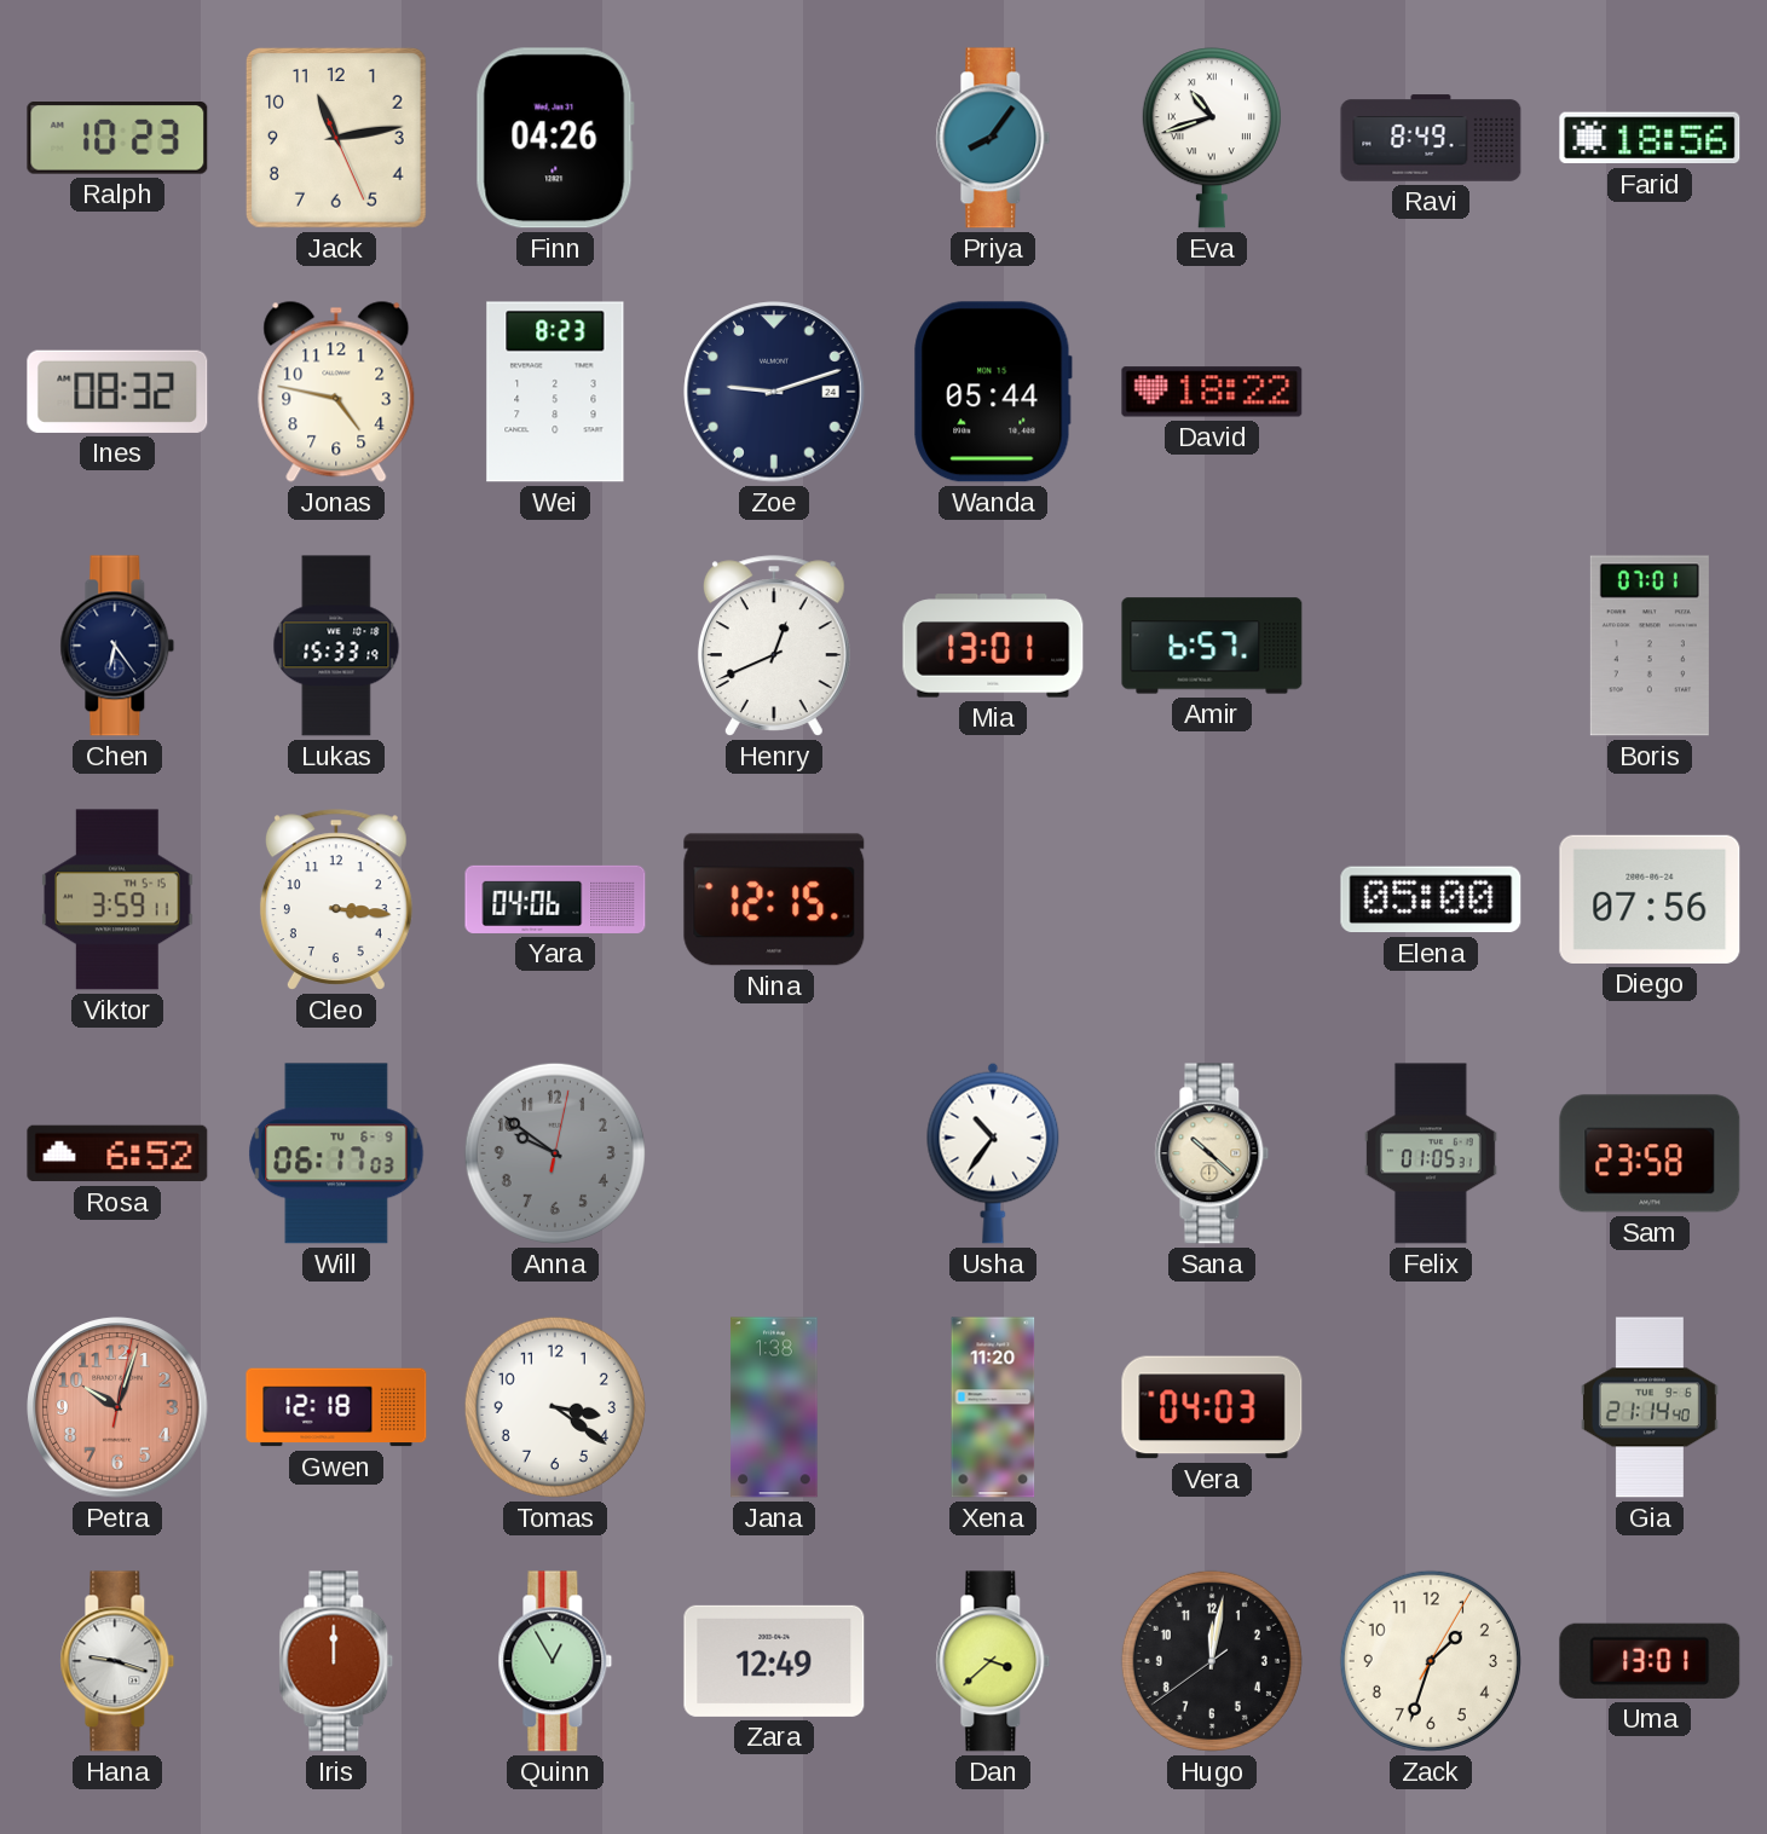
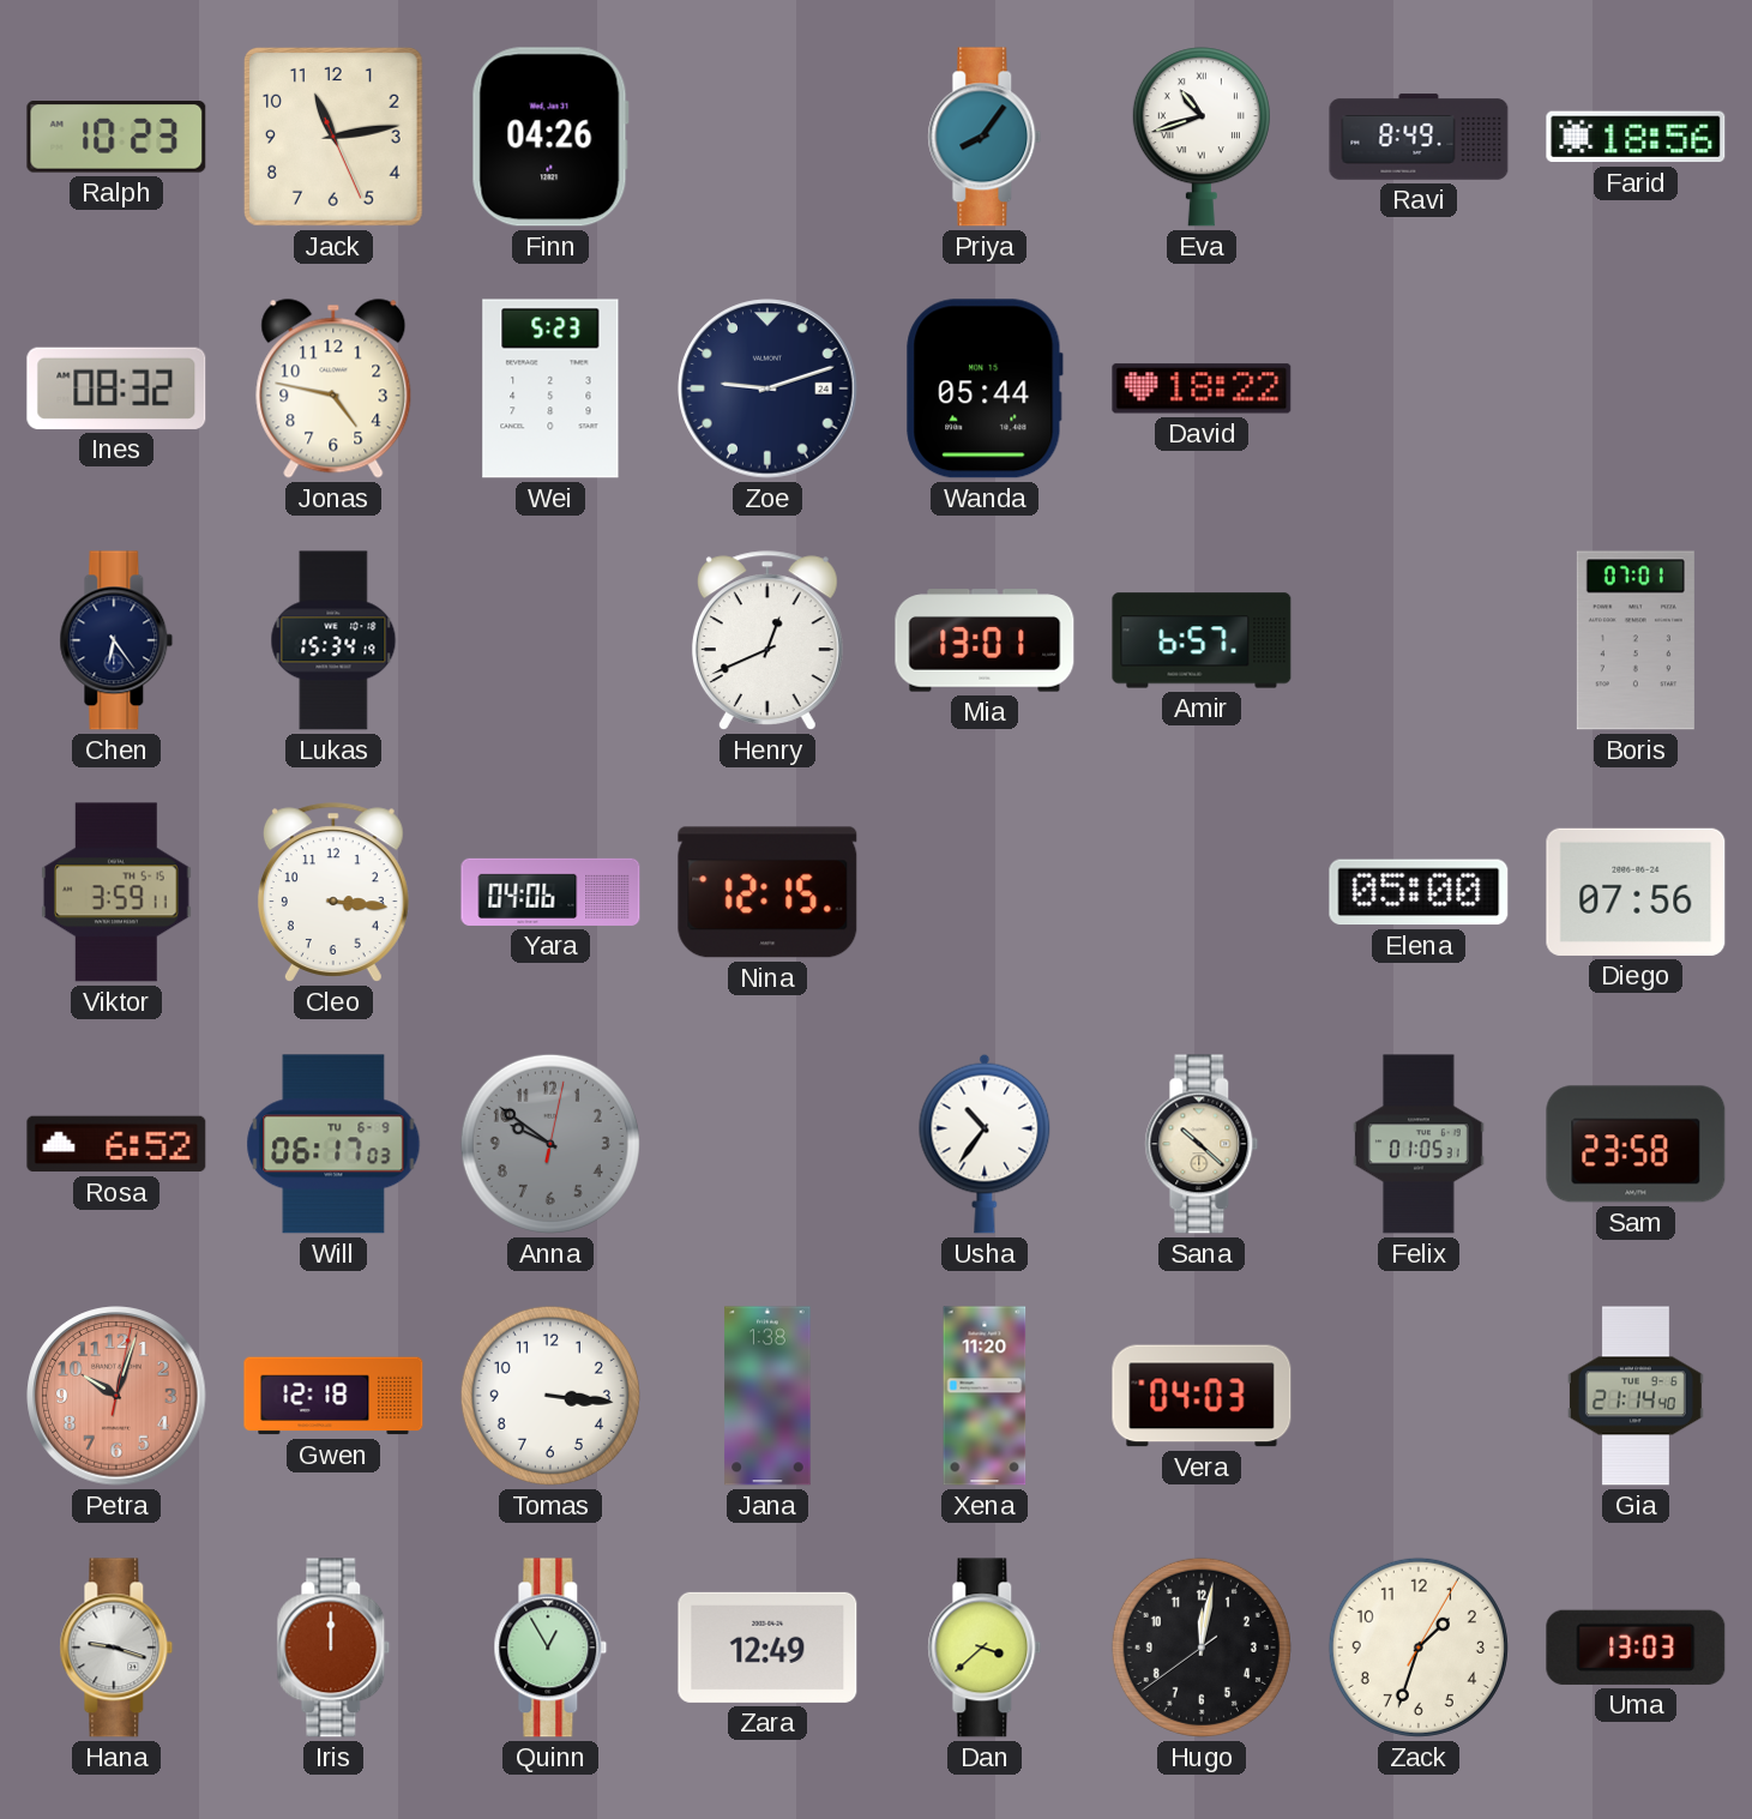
Wei: 8:23 -> 5:23 (550, 389)
Lukas: 15:33 -> 15:34 (333, 640)
Tomas: 3:21 -> 3:16 (550, 1396)
Uma: 13:01 -> 13:03 (1636, 1648)
